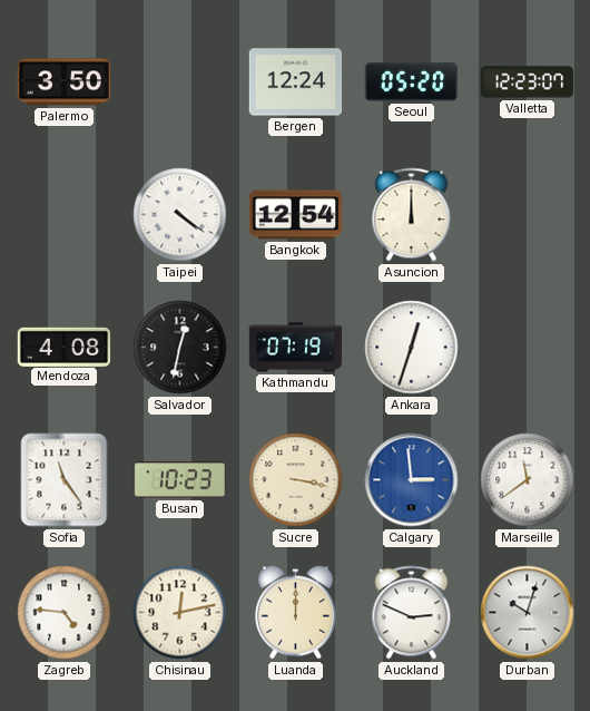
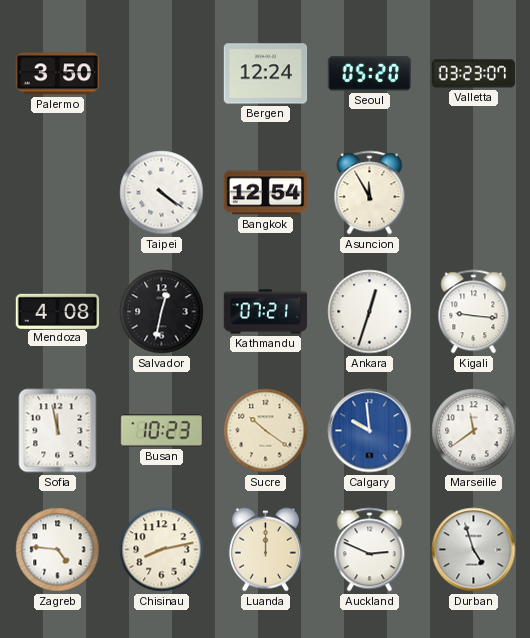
Valletta: 12:23 -> 03:23 (474, 74)
Asuncion: 12:00 -> 11:55 (370, 193)
Kathmandu: 07:19 -> 07:21 (266, 312)
Kigali: none -> 9:16 (474, 312)
Sofia: 11:24 -> 11:58 (58, 431)
Sucre: 3:17 -> 10:21 (266, 431)
Calgary: 2:59 -> 9:59 (370, 431)
Chisinau: 12:13 -> 8:13 (162, 550)
Durban: 10:03 -> 4:57 (474, 550)
